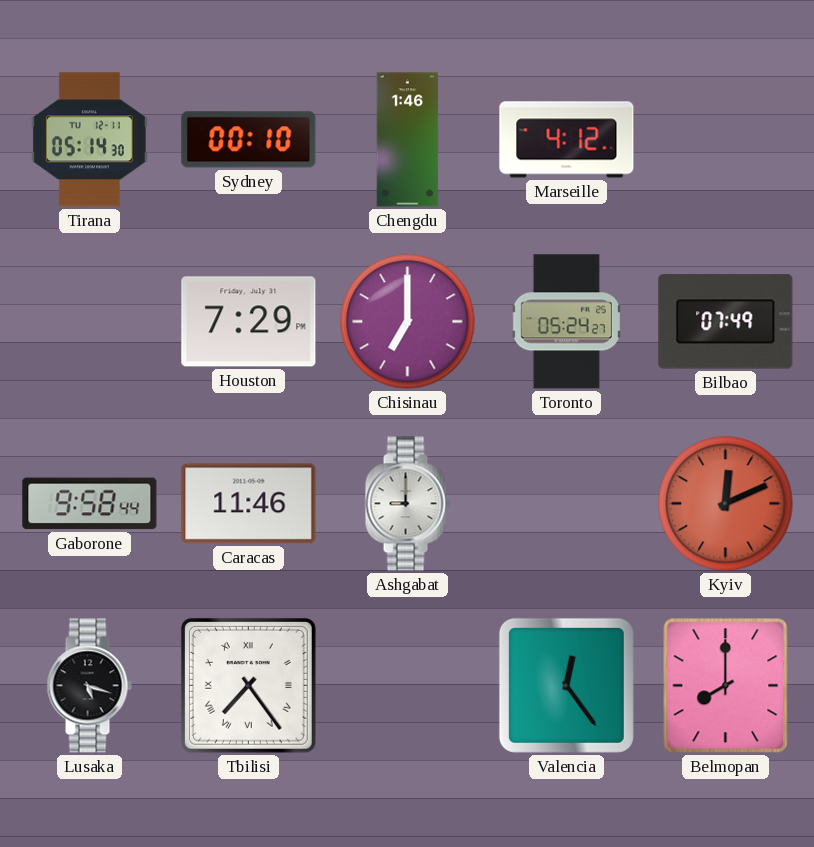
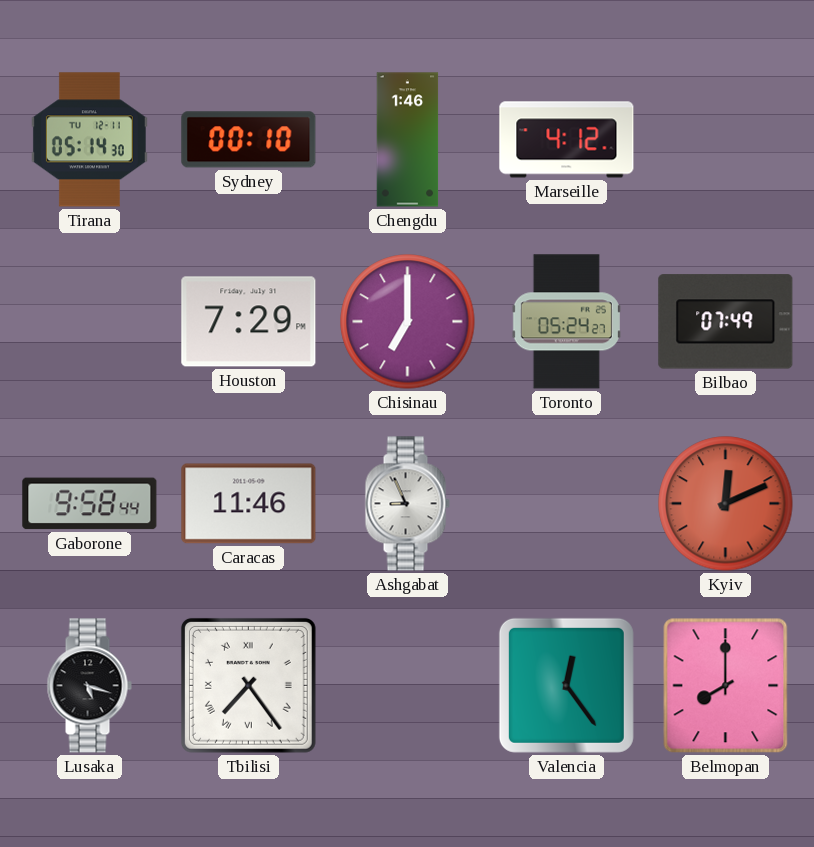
Ashgabat: 9:00 -> 8:56 (407, 504)
